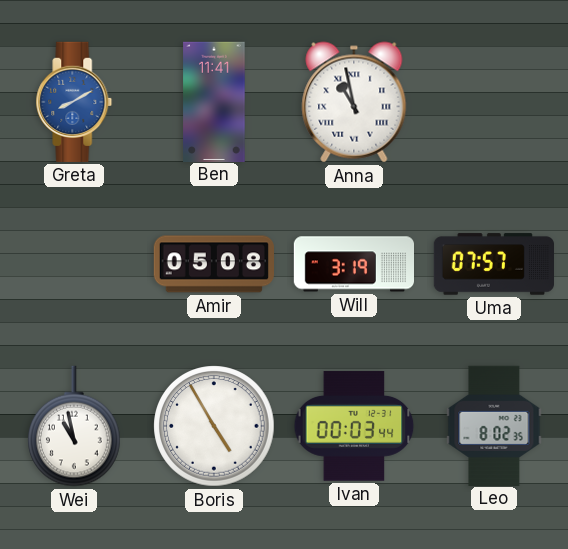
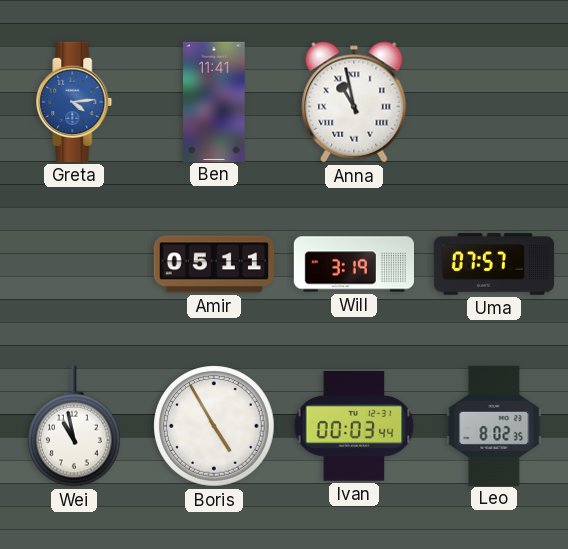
Greta: 8:10 -> 4:14 (74, 102)
Amir: 05:08 -> 05:11 (213, 264)
